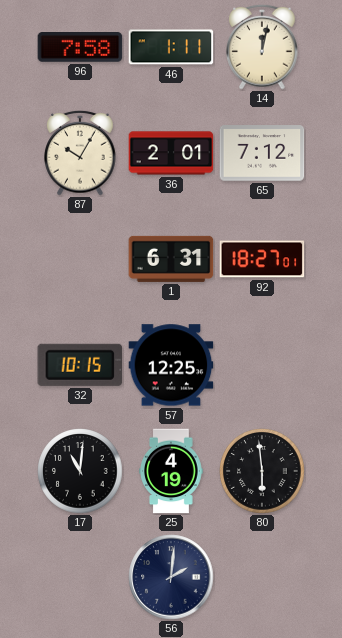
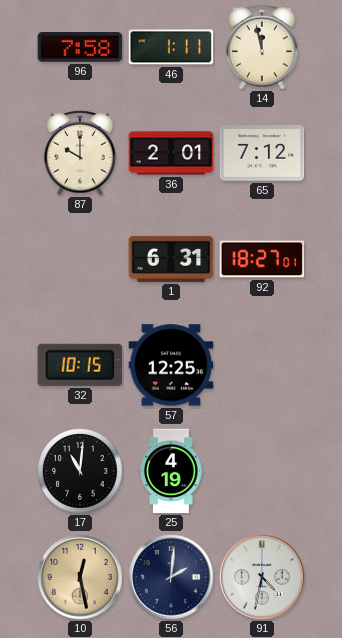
14: 12:02 -> 11:58 (262, 47)
87: 10:05 -> 10:00 (80, 153)
80: 5:59 -> none (262, 471)
10: none -> 12:28 (80, 577)
91: none -> 4:32 (262, 577)
